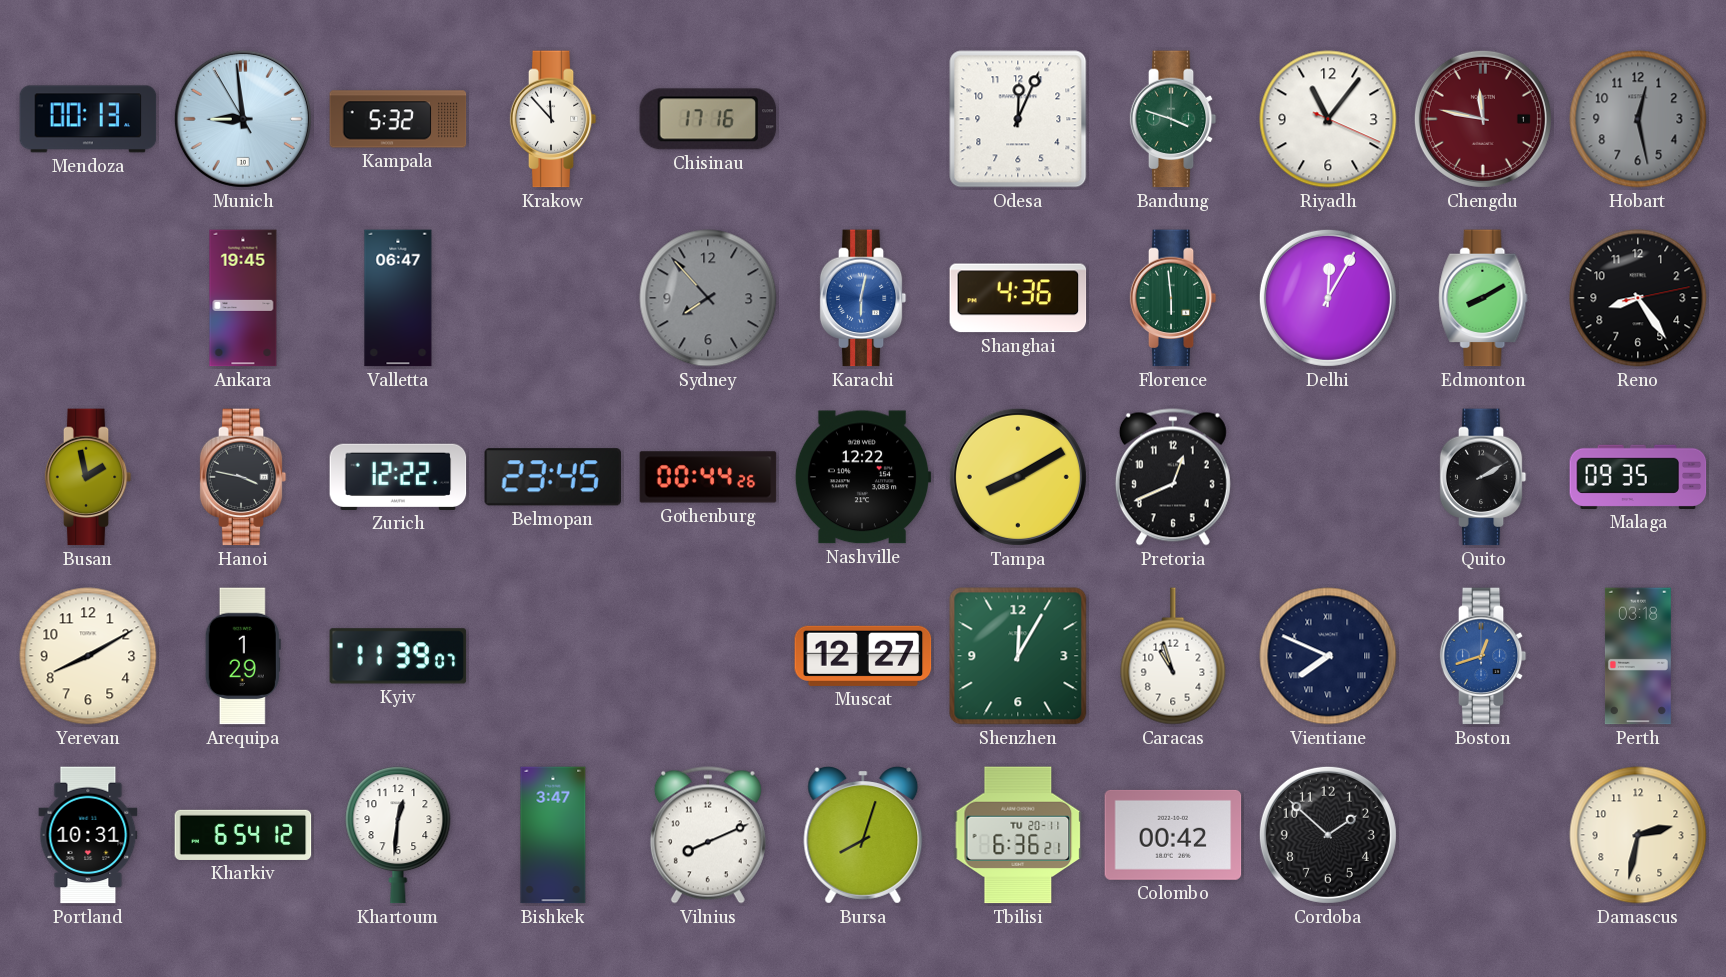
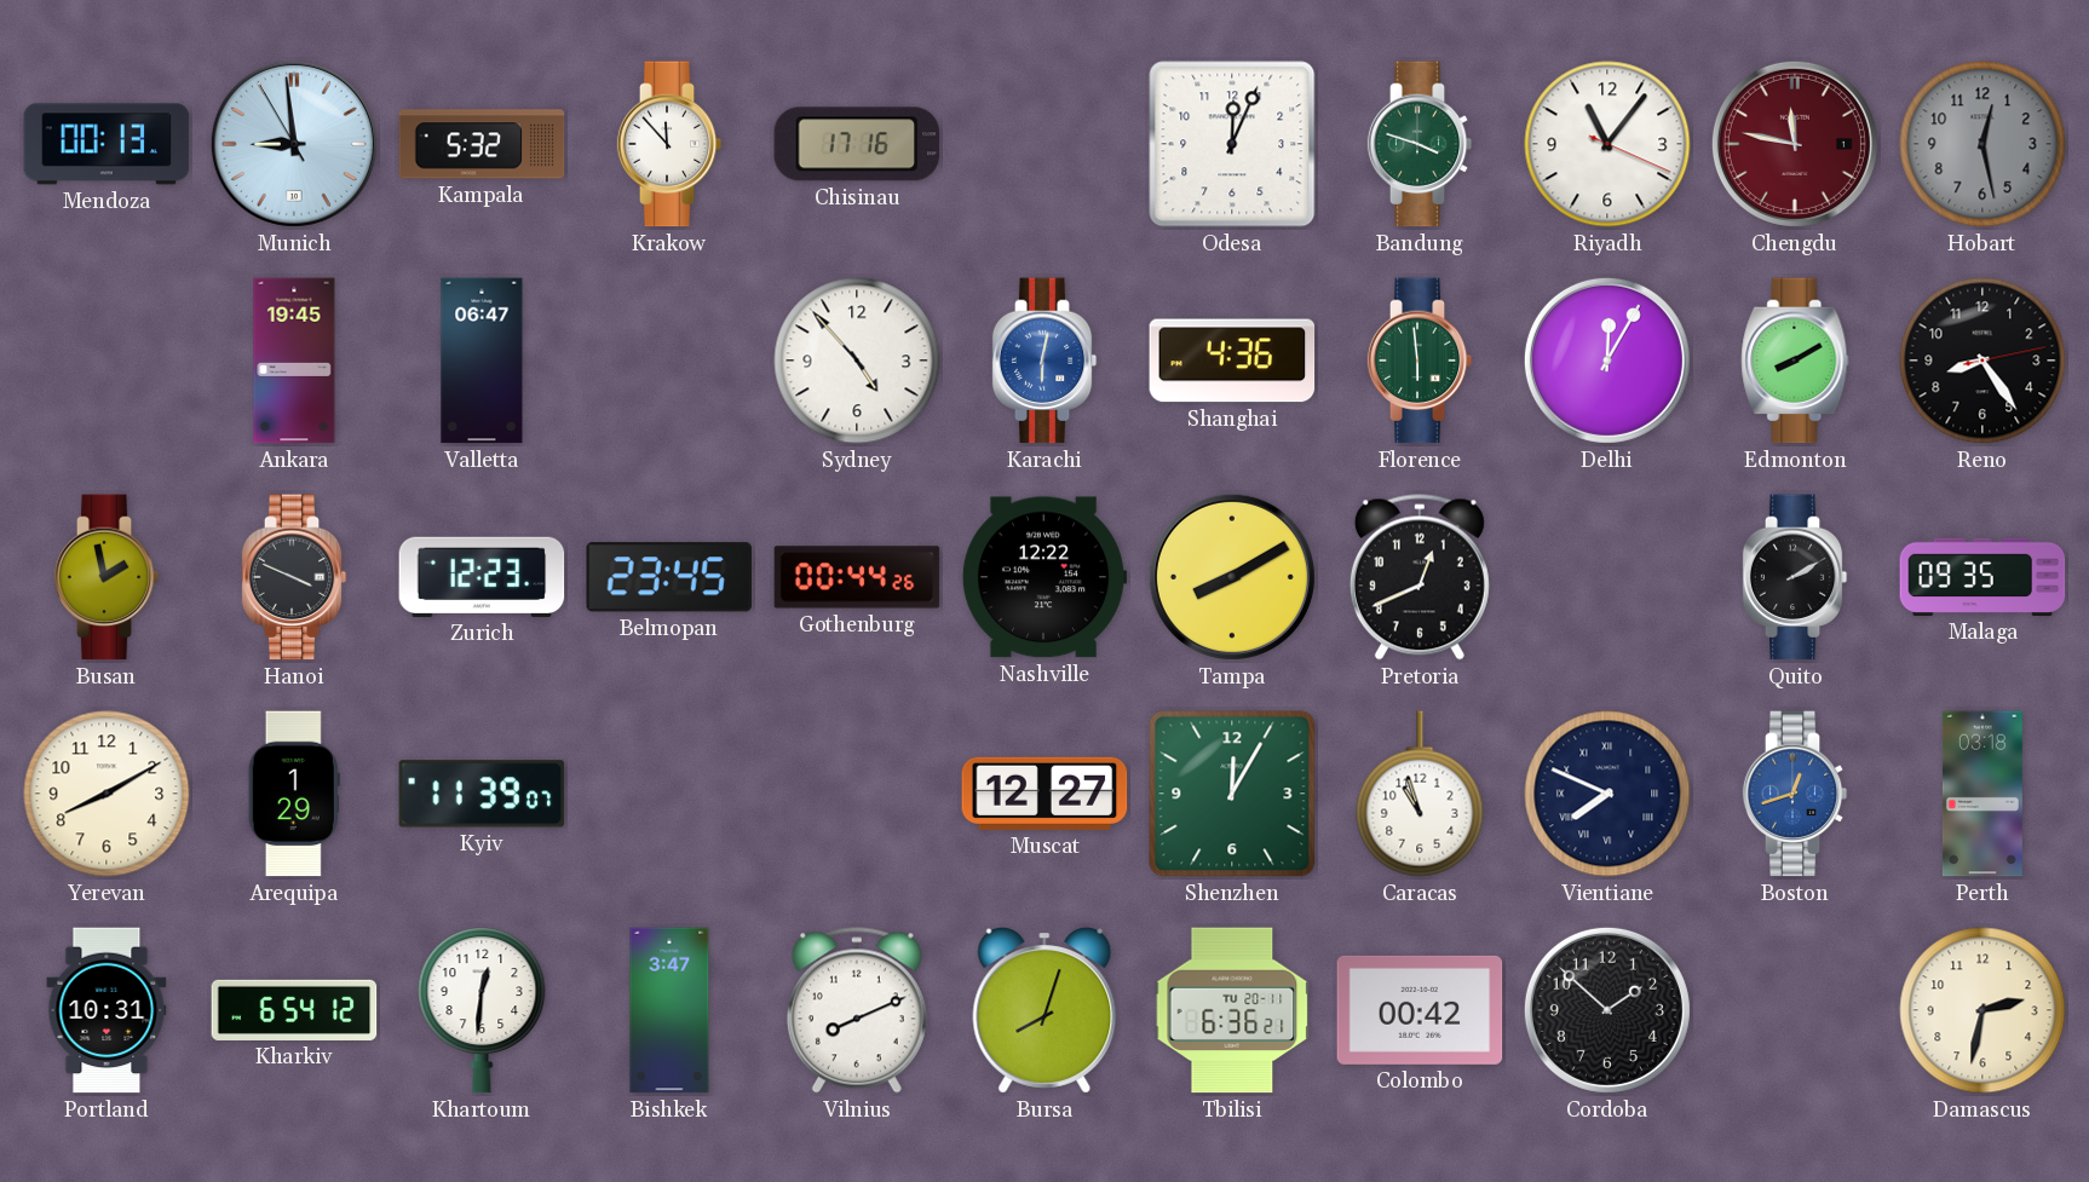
Sydney: 7:53 -> 4:53 (857, 361)
Sydney dial: grey -> white (857, 361)
Hanoi: 3:47 -> 3:49 (294, 577)
Zurich: 12:22 -> 12:23 (482, 577)
